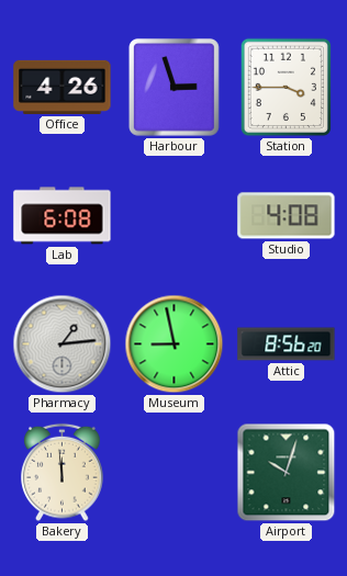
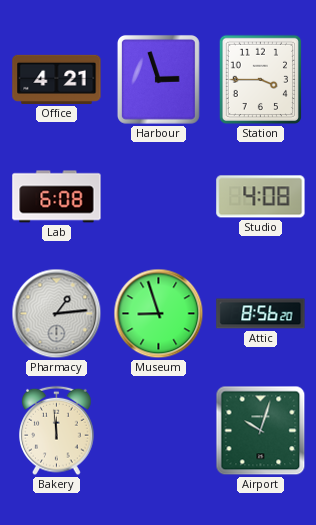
Office: 4:26 -> 4:21 (57, 79)
Museum: 8:58 -> 8:57 (159, 314)
